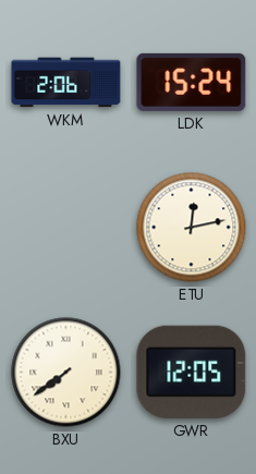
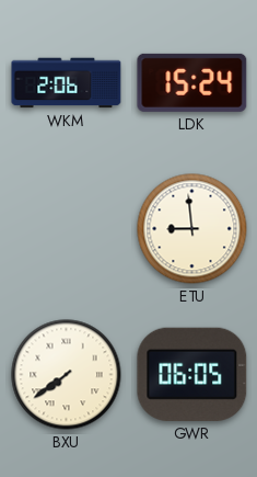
ETU: 12:13 -> 8:59 (192, 229)
GWR: 12:05 -> 06:05 (192, 374)
